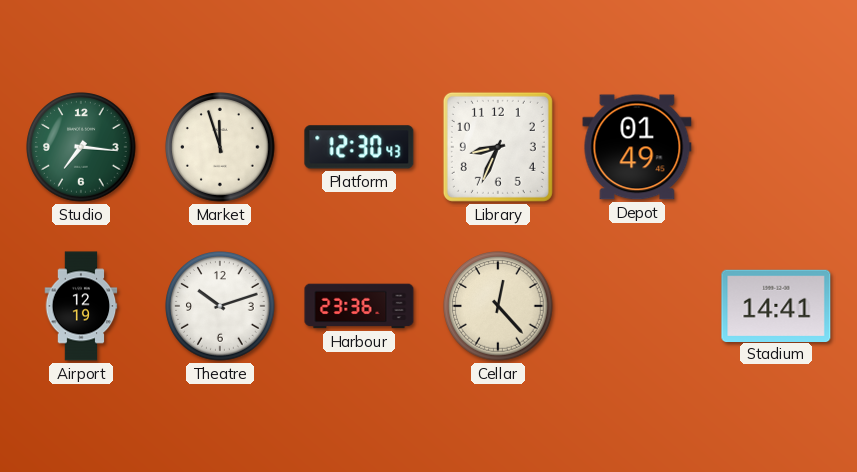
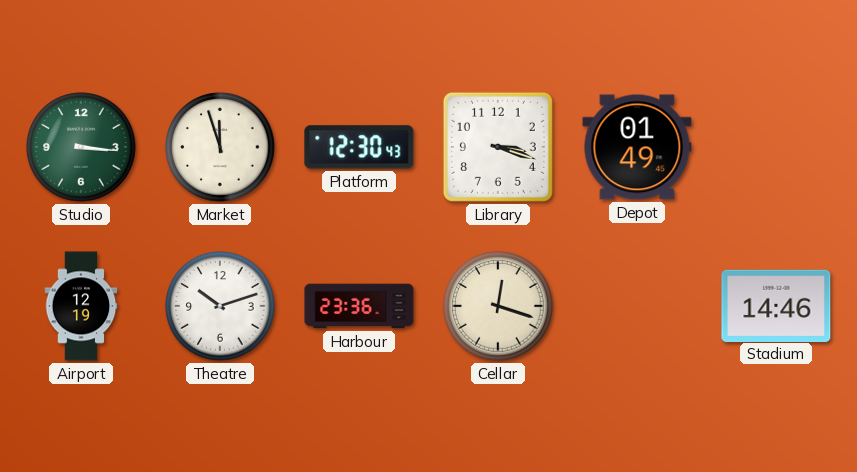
Studio: 7:16 -> 3:16 (81, 147)
Library: 8:34 -> 3:18 (498, 147)
Cellar: 12:23 -> 12:18 (498, 306)
Stadium: 14:41 -> 14:46 (776, 305)
